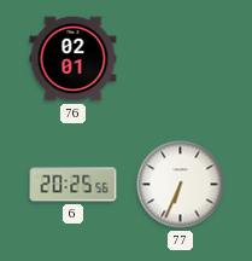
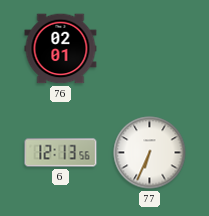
6: 20:25 -> 12:13 (61, 153)
